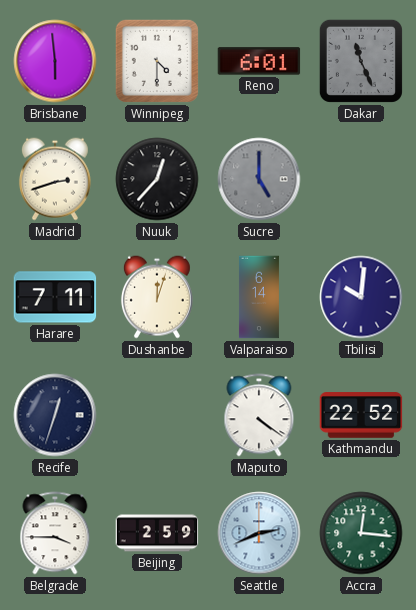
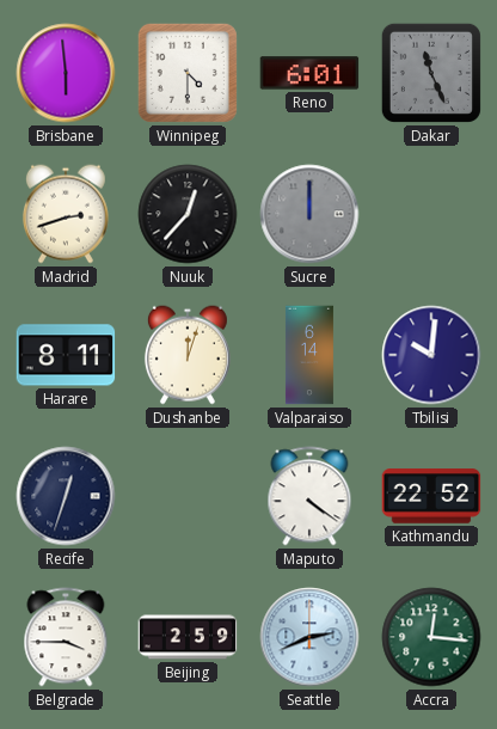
Sucre: 5:00 -> 12:00 (309, 214)
Harare: 7:11 -> 8:11 (66, 355)
